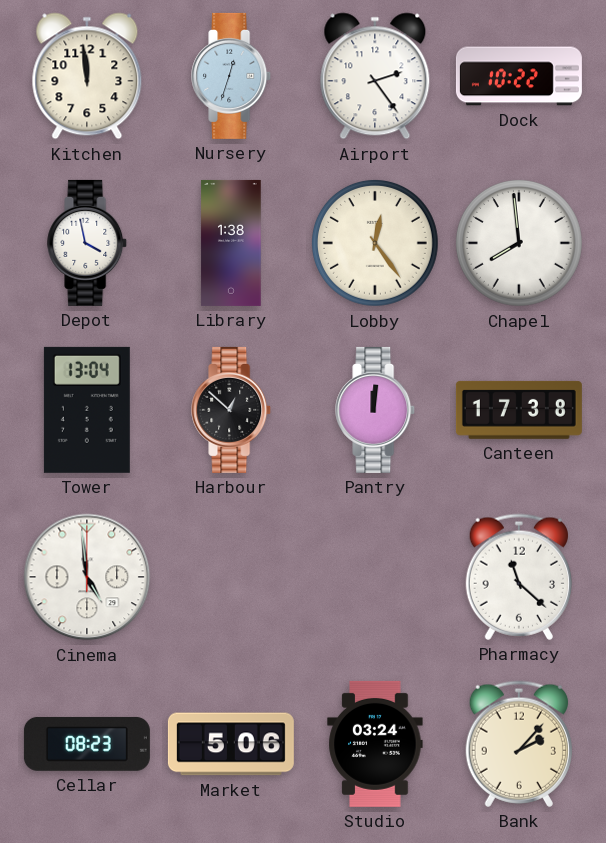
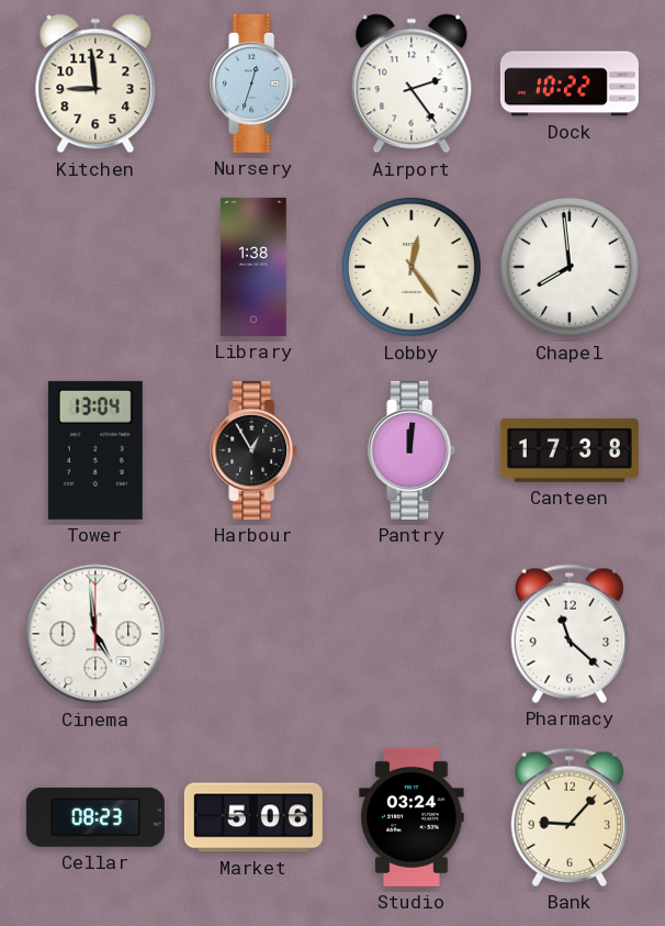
Kitchen: 11:59 -> 8:59 (95, 83)
Depot: 3:58 -> none (88, 243)
Harbour: 12:52 -> 12:55 (255, 450)
Bank: 2:07 -> 9:07 (570, 817)
